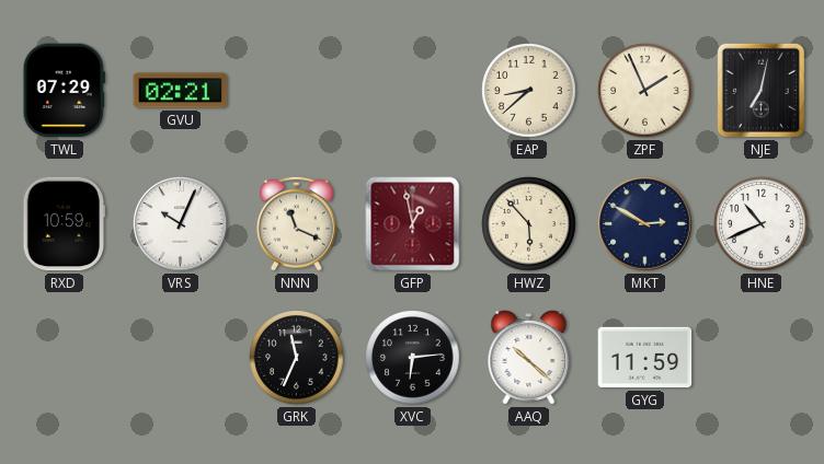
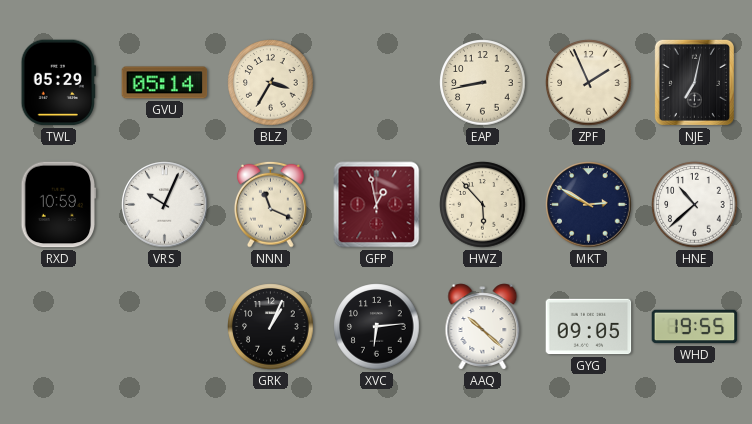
TWL: 07:29 -> 05:29 (58, 83)
GVU: 02:21 -> 05:14 (165, 83)
BLZ: none -> 3:35 (271, 83)
EAP: 8:38 -> 8:43 (483, 83)
HNE: 10:41 -> 10:38 (695, 205)
GRK: 11:34 -> 1:04 (271, 327)
GYG: 11:59 -> 09:05 (589, 327)
WHD: none -> 19:55 (695, 327)
